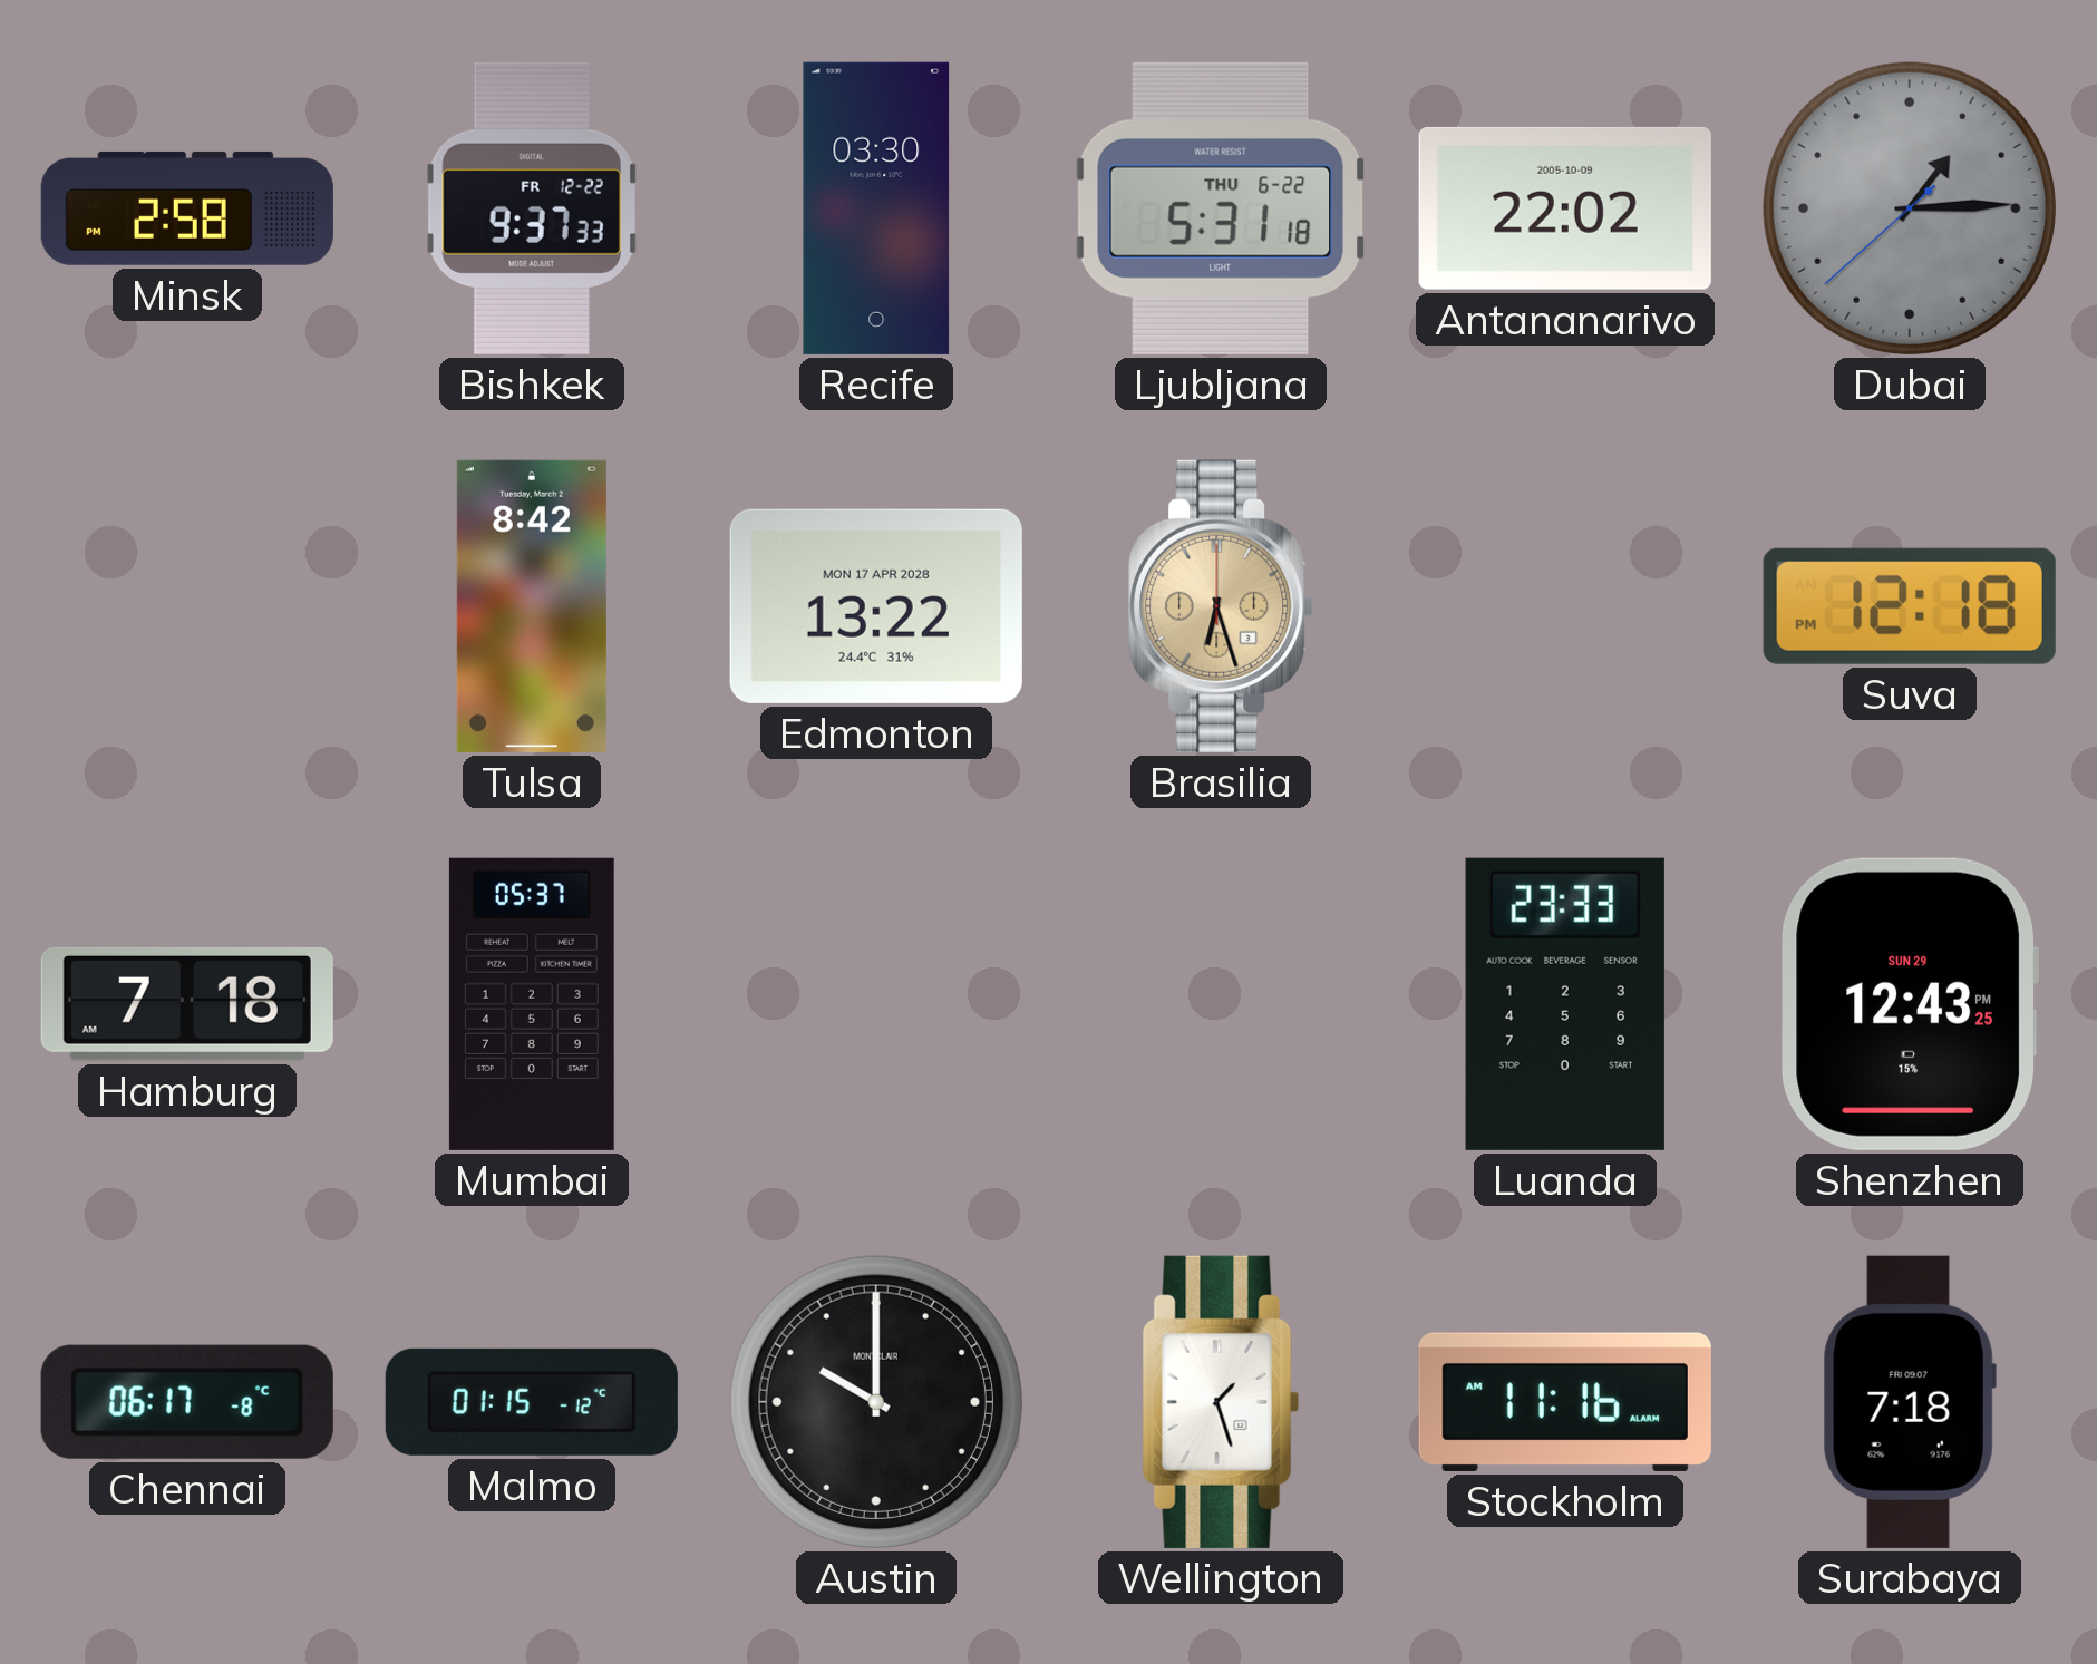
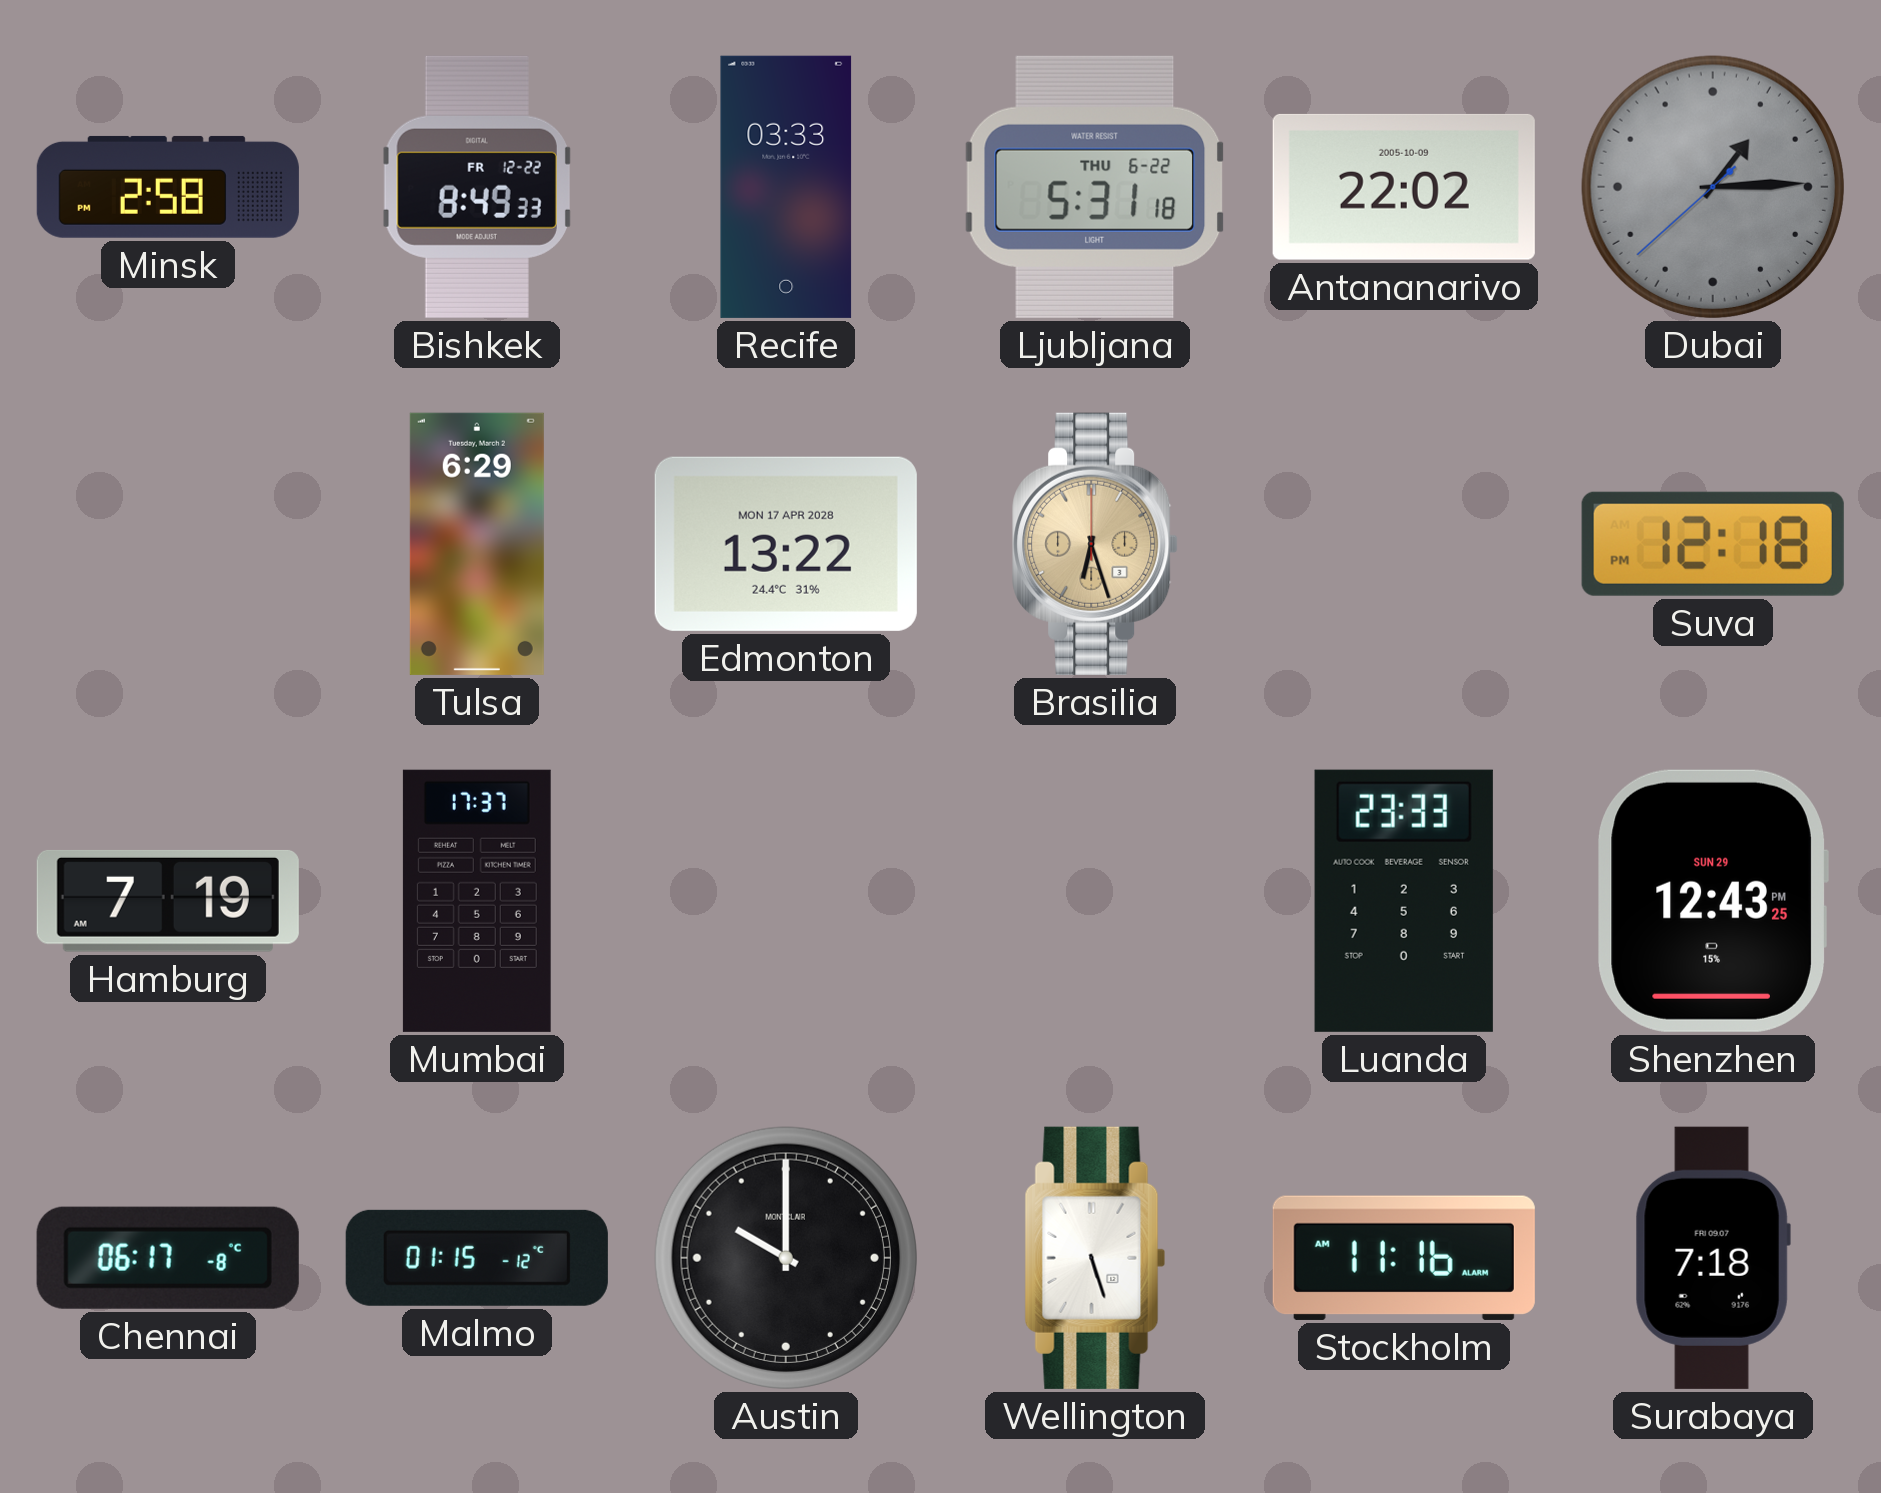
Bishkek: 9:37 -> 8:49 (477, 187)
Recife: 03:30 -> 03:33 (786, 187)
Tulsa: 8:42 -> 6:29 (477, 544)
Hamburg: 7:18 -> 7:19 (168, 901)
Mumbai: 05:37 -> 17:37 (477, 901)
Wellington: 1:27 -> 5:27 (1095, 1258)
